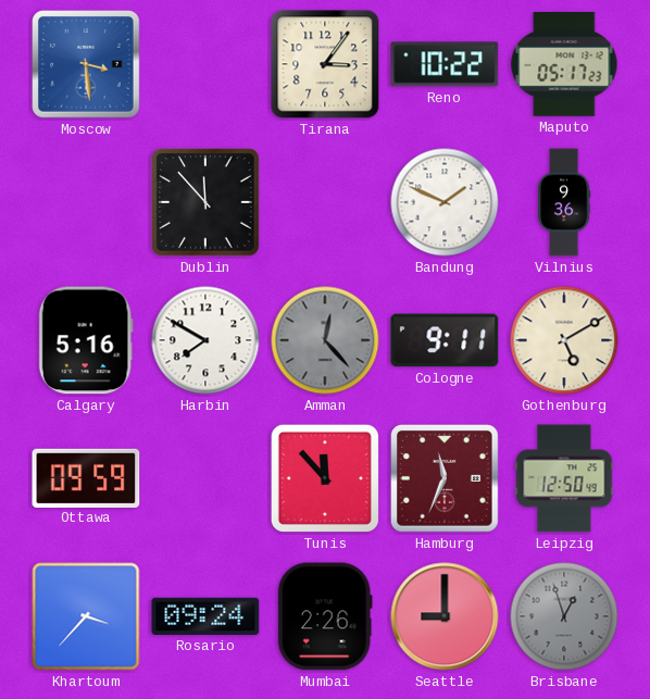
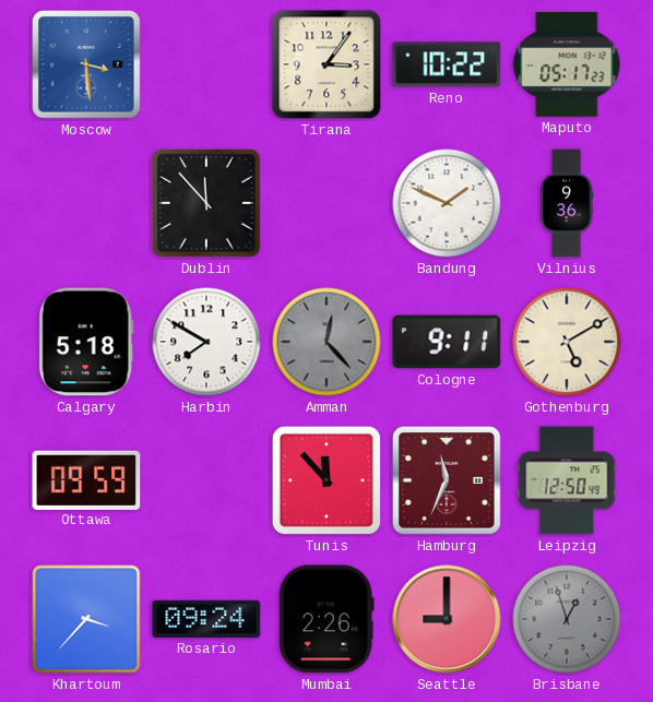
Calgary: 5:16 -> 5:18 (86, 342)
